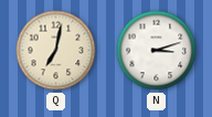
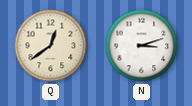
Q: 7:02 -> 12:39 (51, 46)
